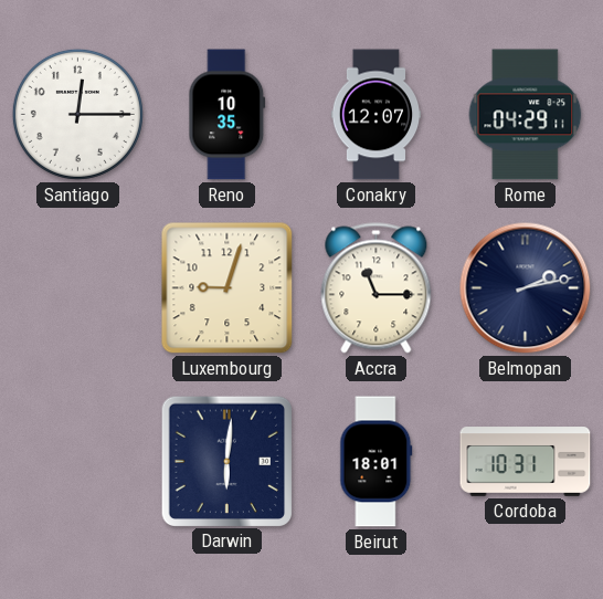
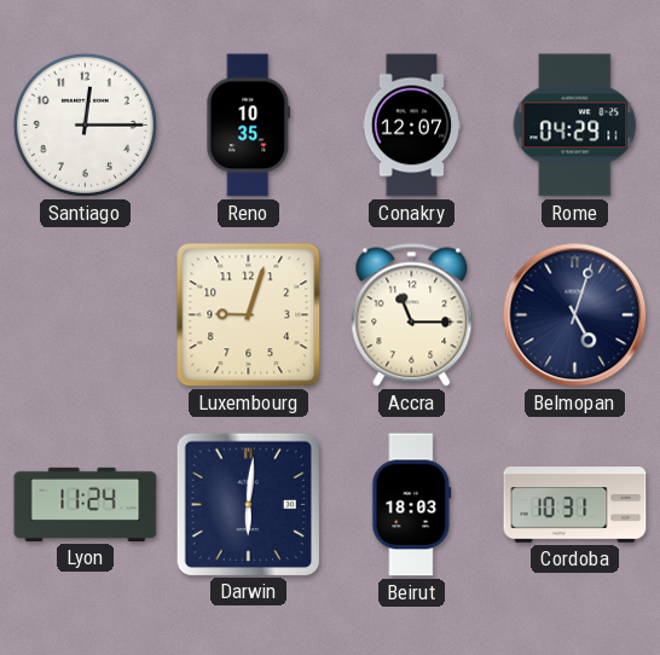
Belmopan: 2:13 -> 5:03 (575, 315)
Lyon: none -> 11:24 (86, 504)
Beirut: 18:01 -> 18:03 (412, 505)
